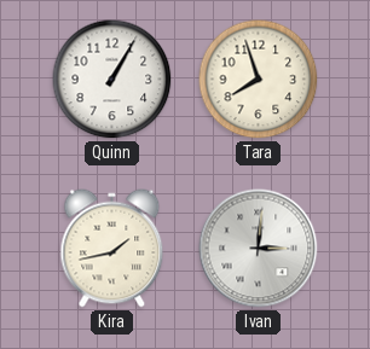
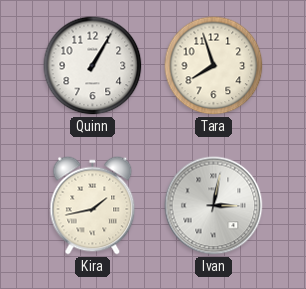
Ivan: 3:01 -> 3:02 (214, 206)
